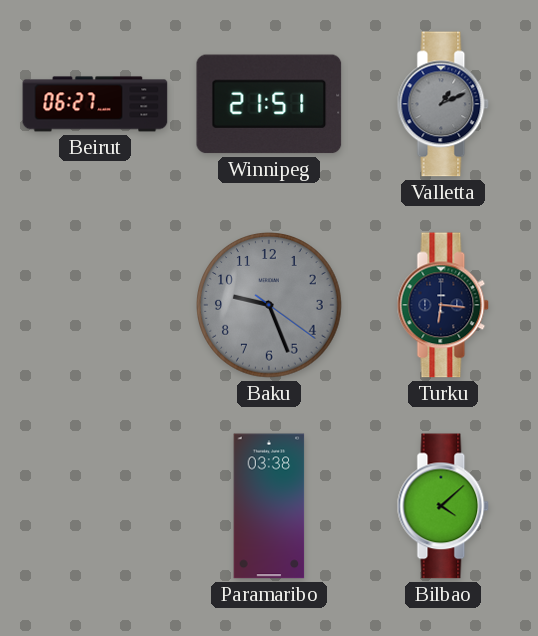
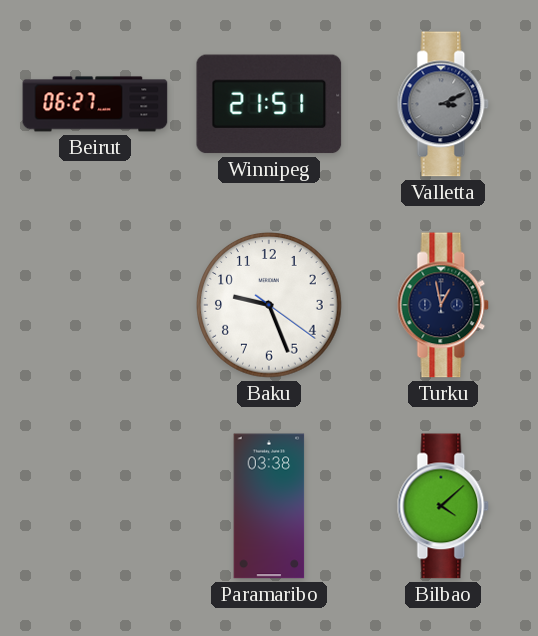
Valletta: 1:11 -> 3:11 (443, 104)
Baku dial: grey -> white (269, 305)
Turku: 6:16 -> 12:58 (443, 305)
